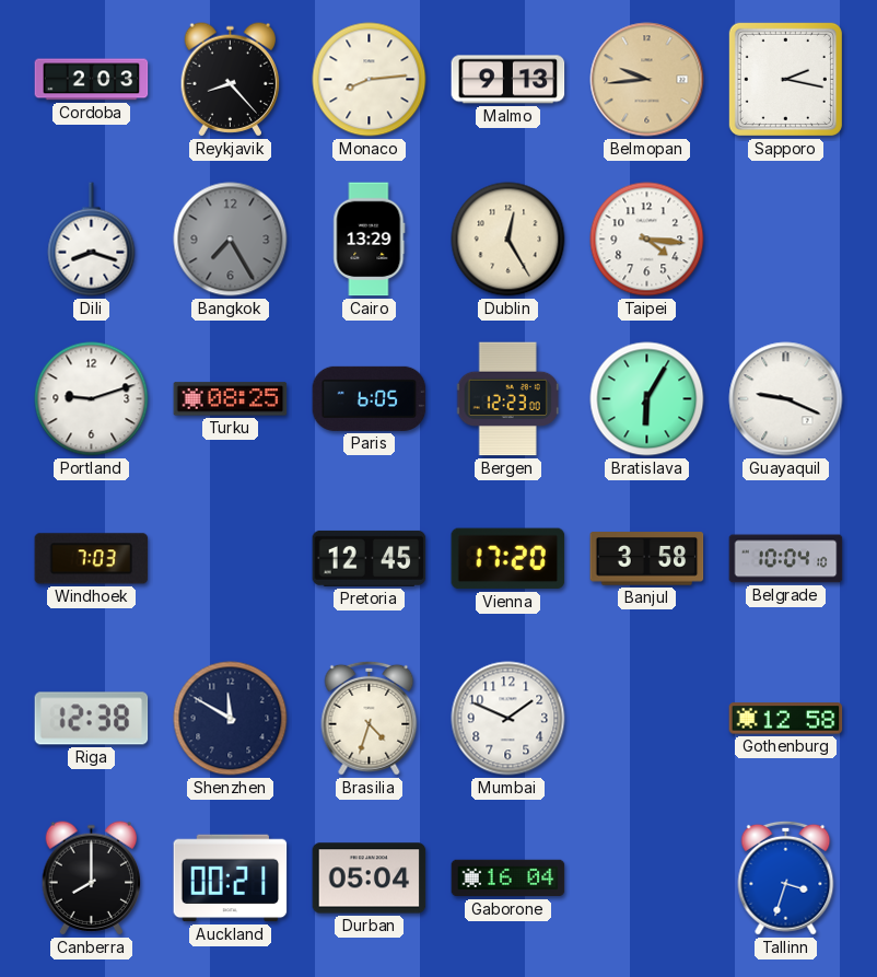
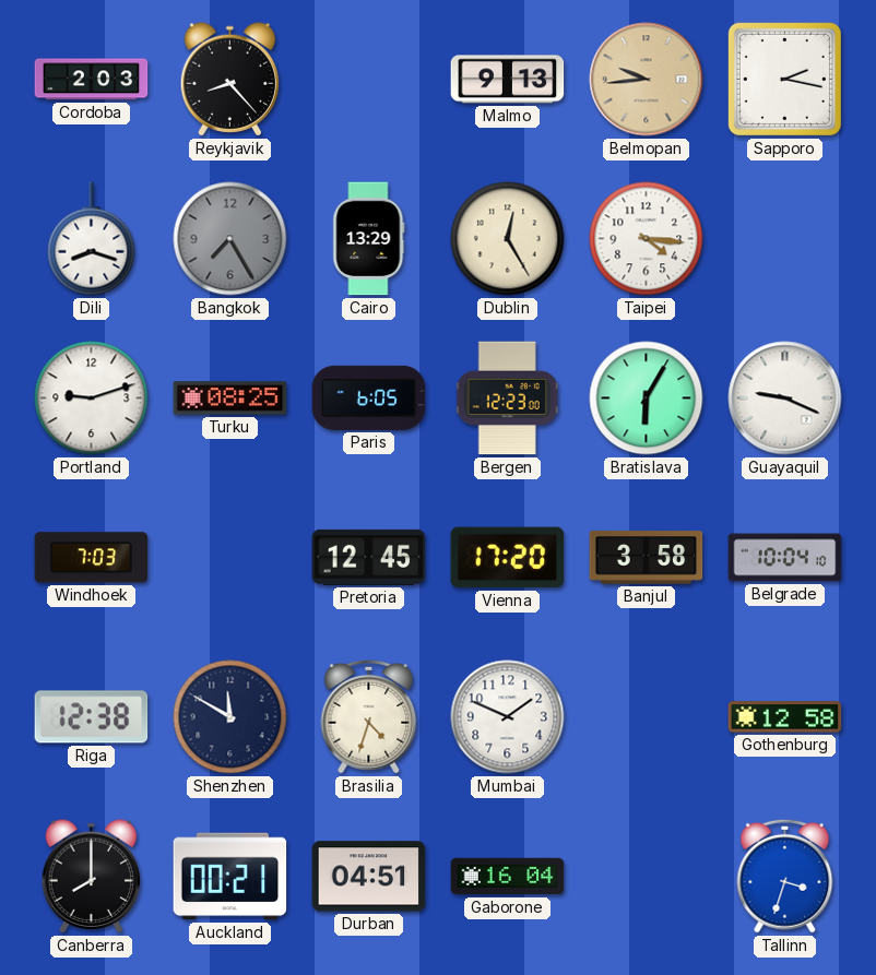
Monaco: 8:14 -> none (370, 80)
Durban: 05:04 -> 04:51 (369, 877)
